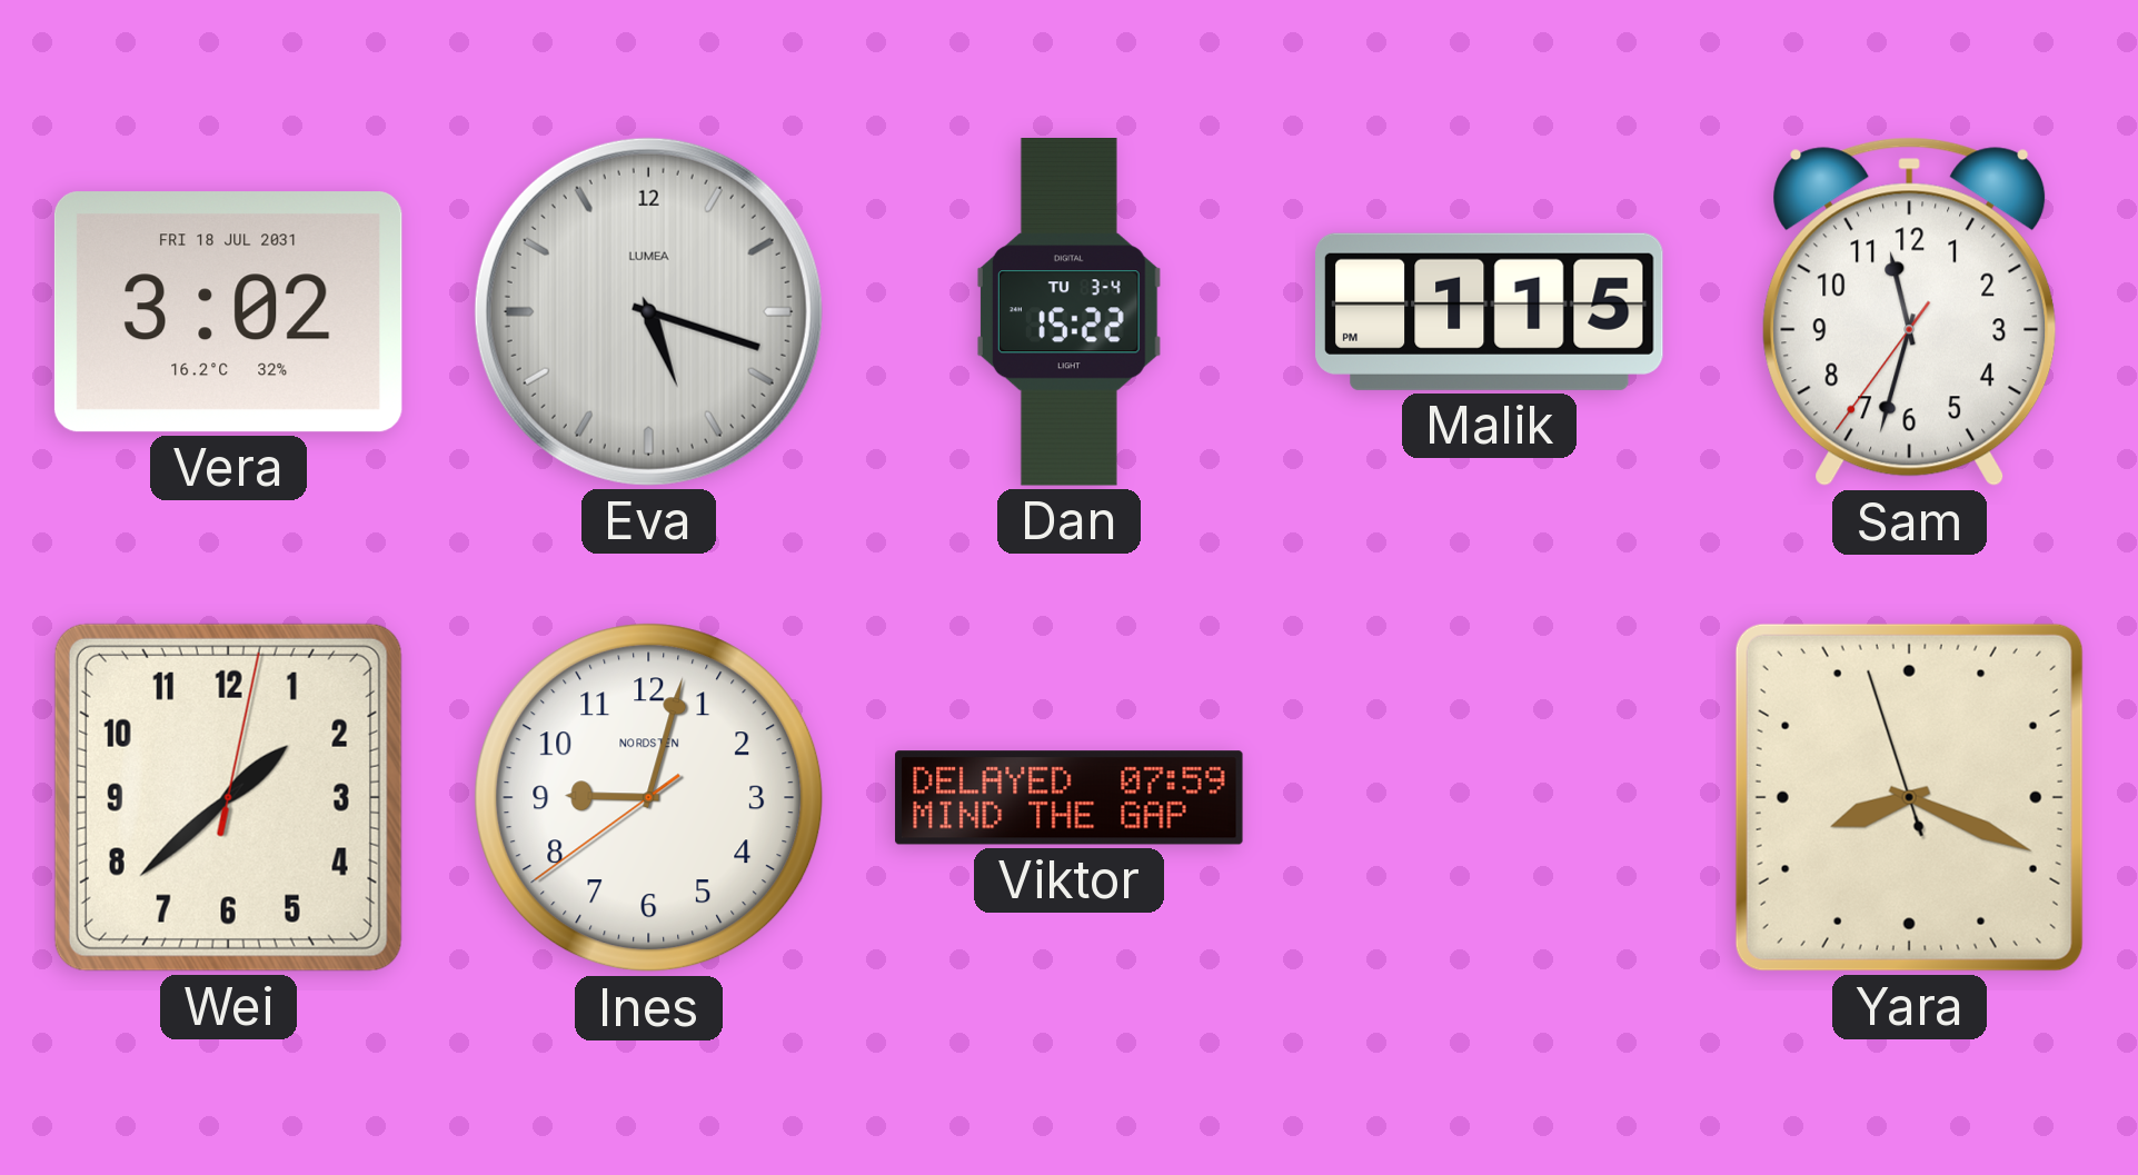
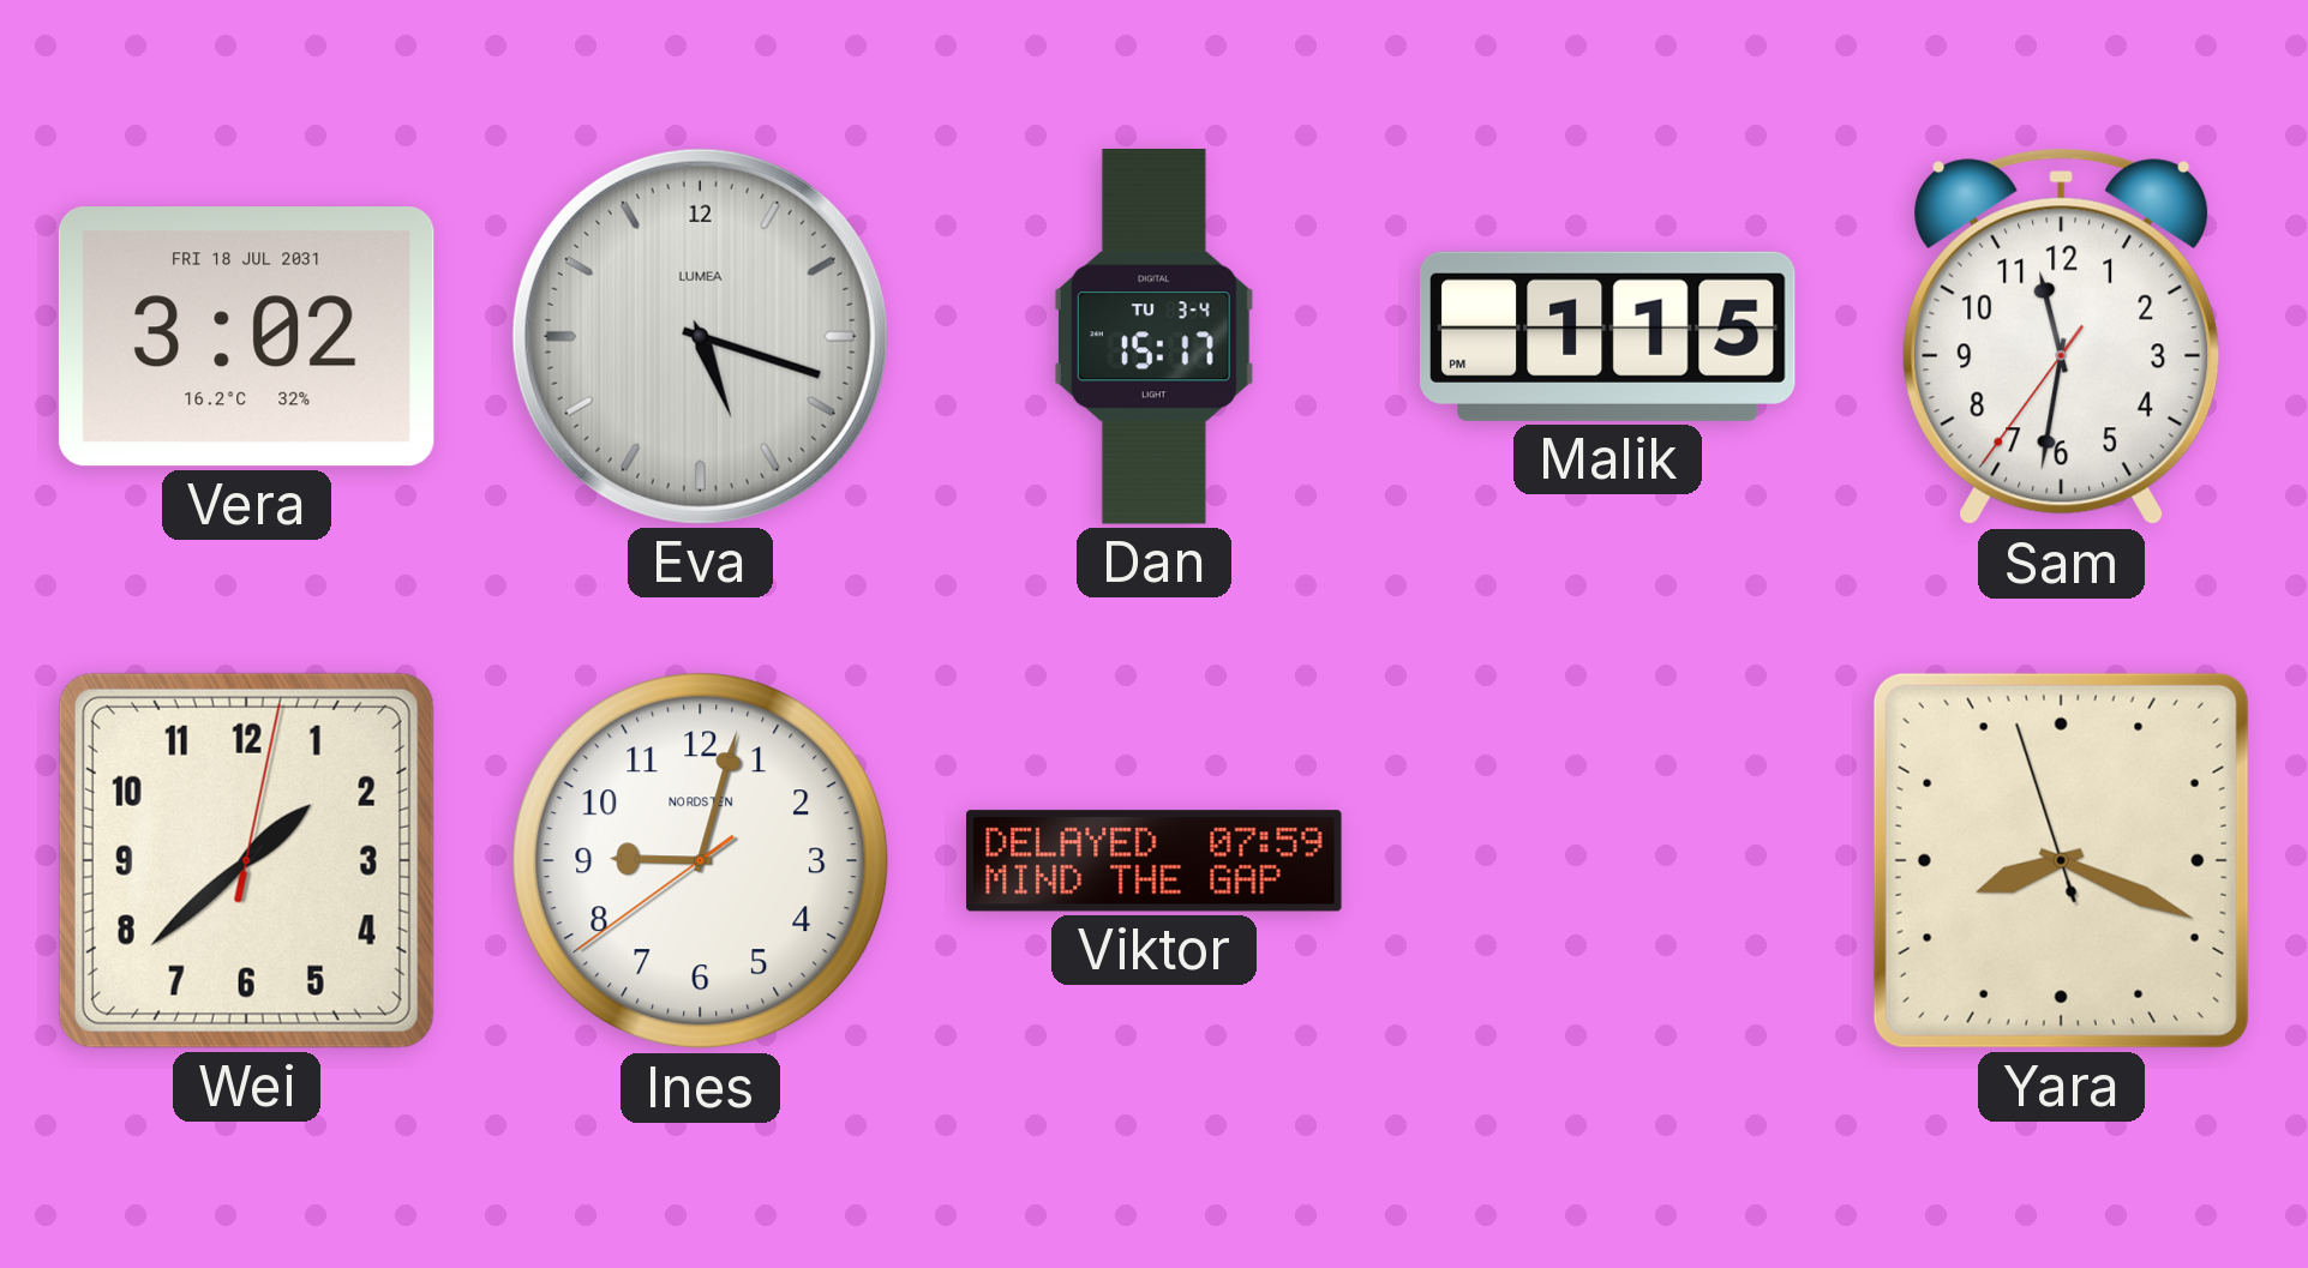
Dan: 15:22 -> 15:17 (1153, 337)
Sam: 11:32 -> 11:31 (2062, 337)
